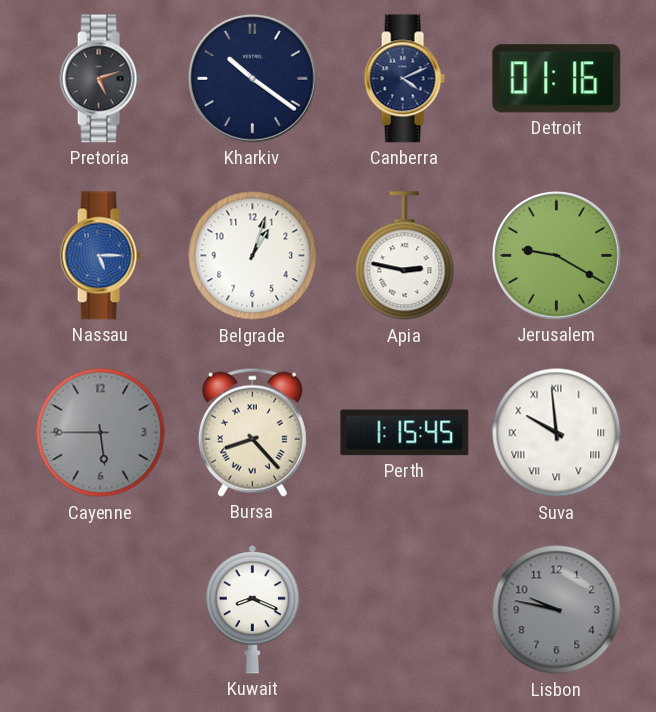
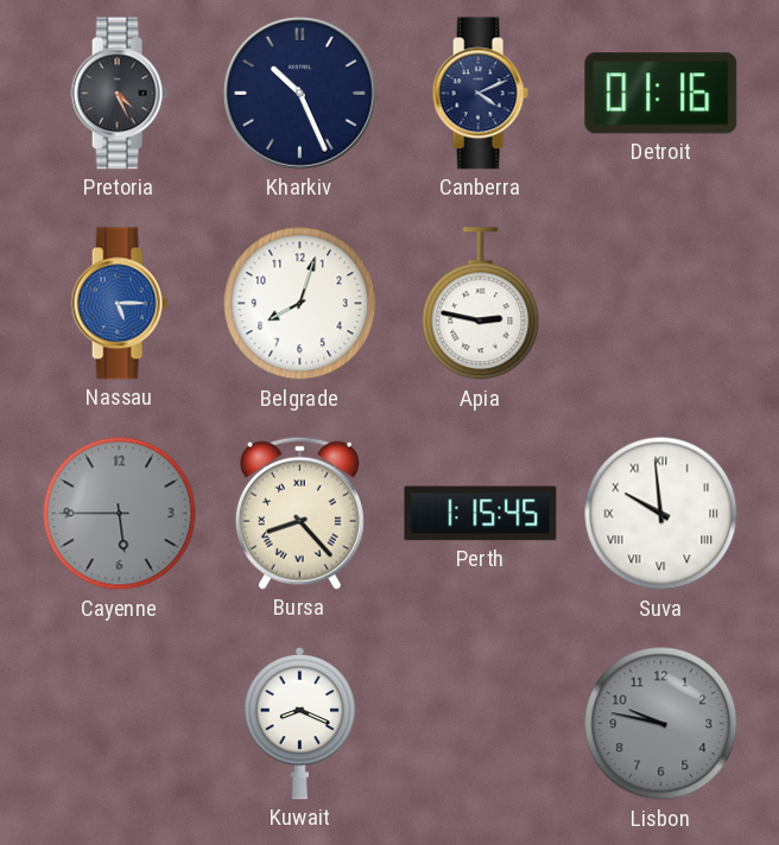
Pretoria: 5:12 -> 4:26 (119, 94)
Kharkiv: 10:21 -> 10:26 (300, 94)
Belgrade: 1:03 -> 8:03 (300, 304)
Jerusalem: 9:20 -> none (557, 256)
